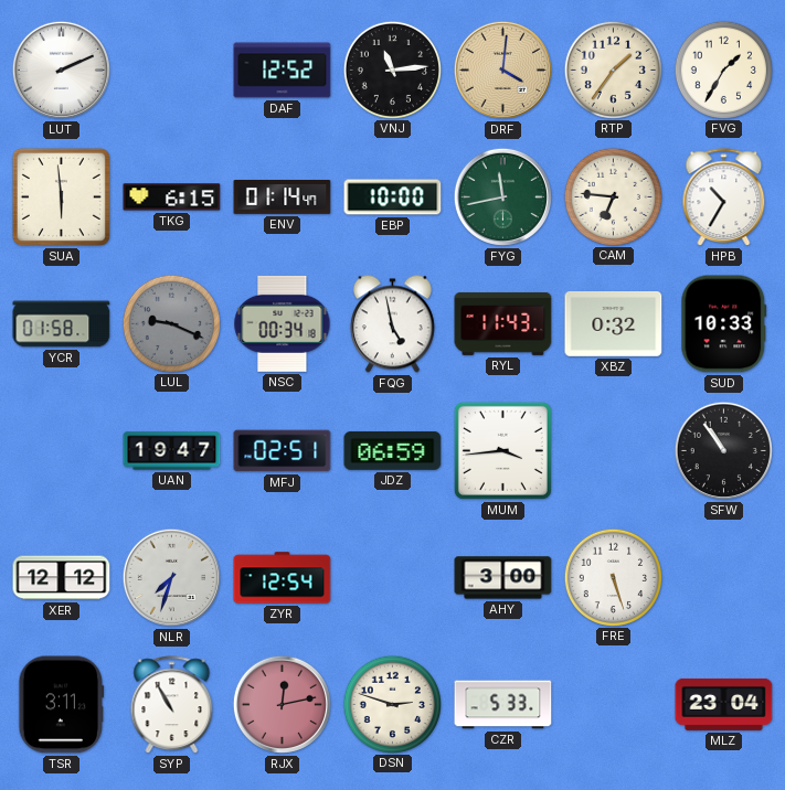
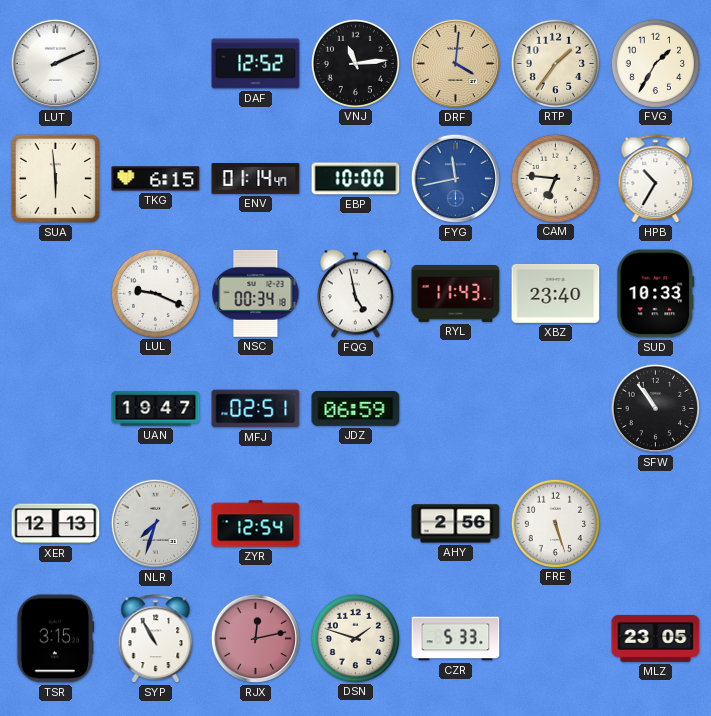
FYG dial: green -> blue (455, 178)
YCR: 01:58 -> none (62, 324)
LUL dial: grey -> white (155, 293)
XBZ: 0:32 -> 23:40 (556, 293)
MUM: 3:44 -> none (502, 450)
XER: 12:12 -> 12:13 (56, 524)
AHY: 3:00 -> 2:56 (456, 524)
TSR: 3:11 -> 3:15 (56, 639)
DSN: 2:48 -> 1:48 (355, 638)
MLZ: 23:04 -> 23:05 (656, 638)
